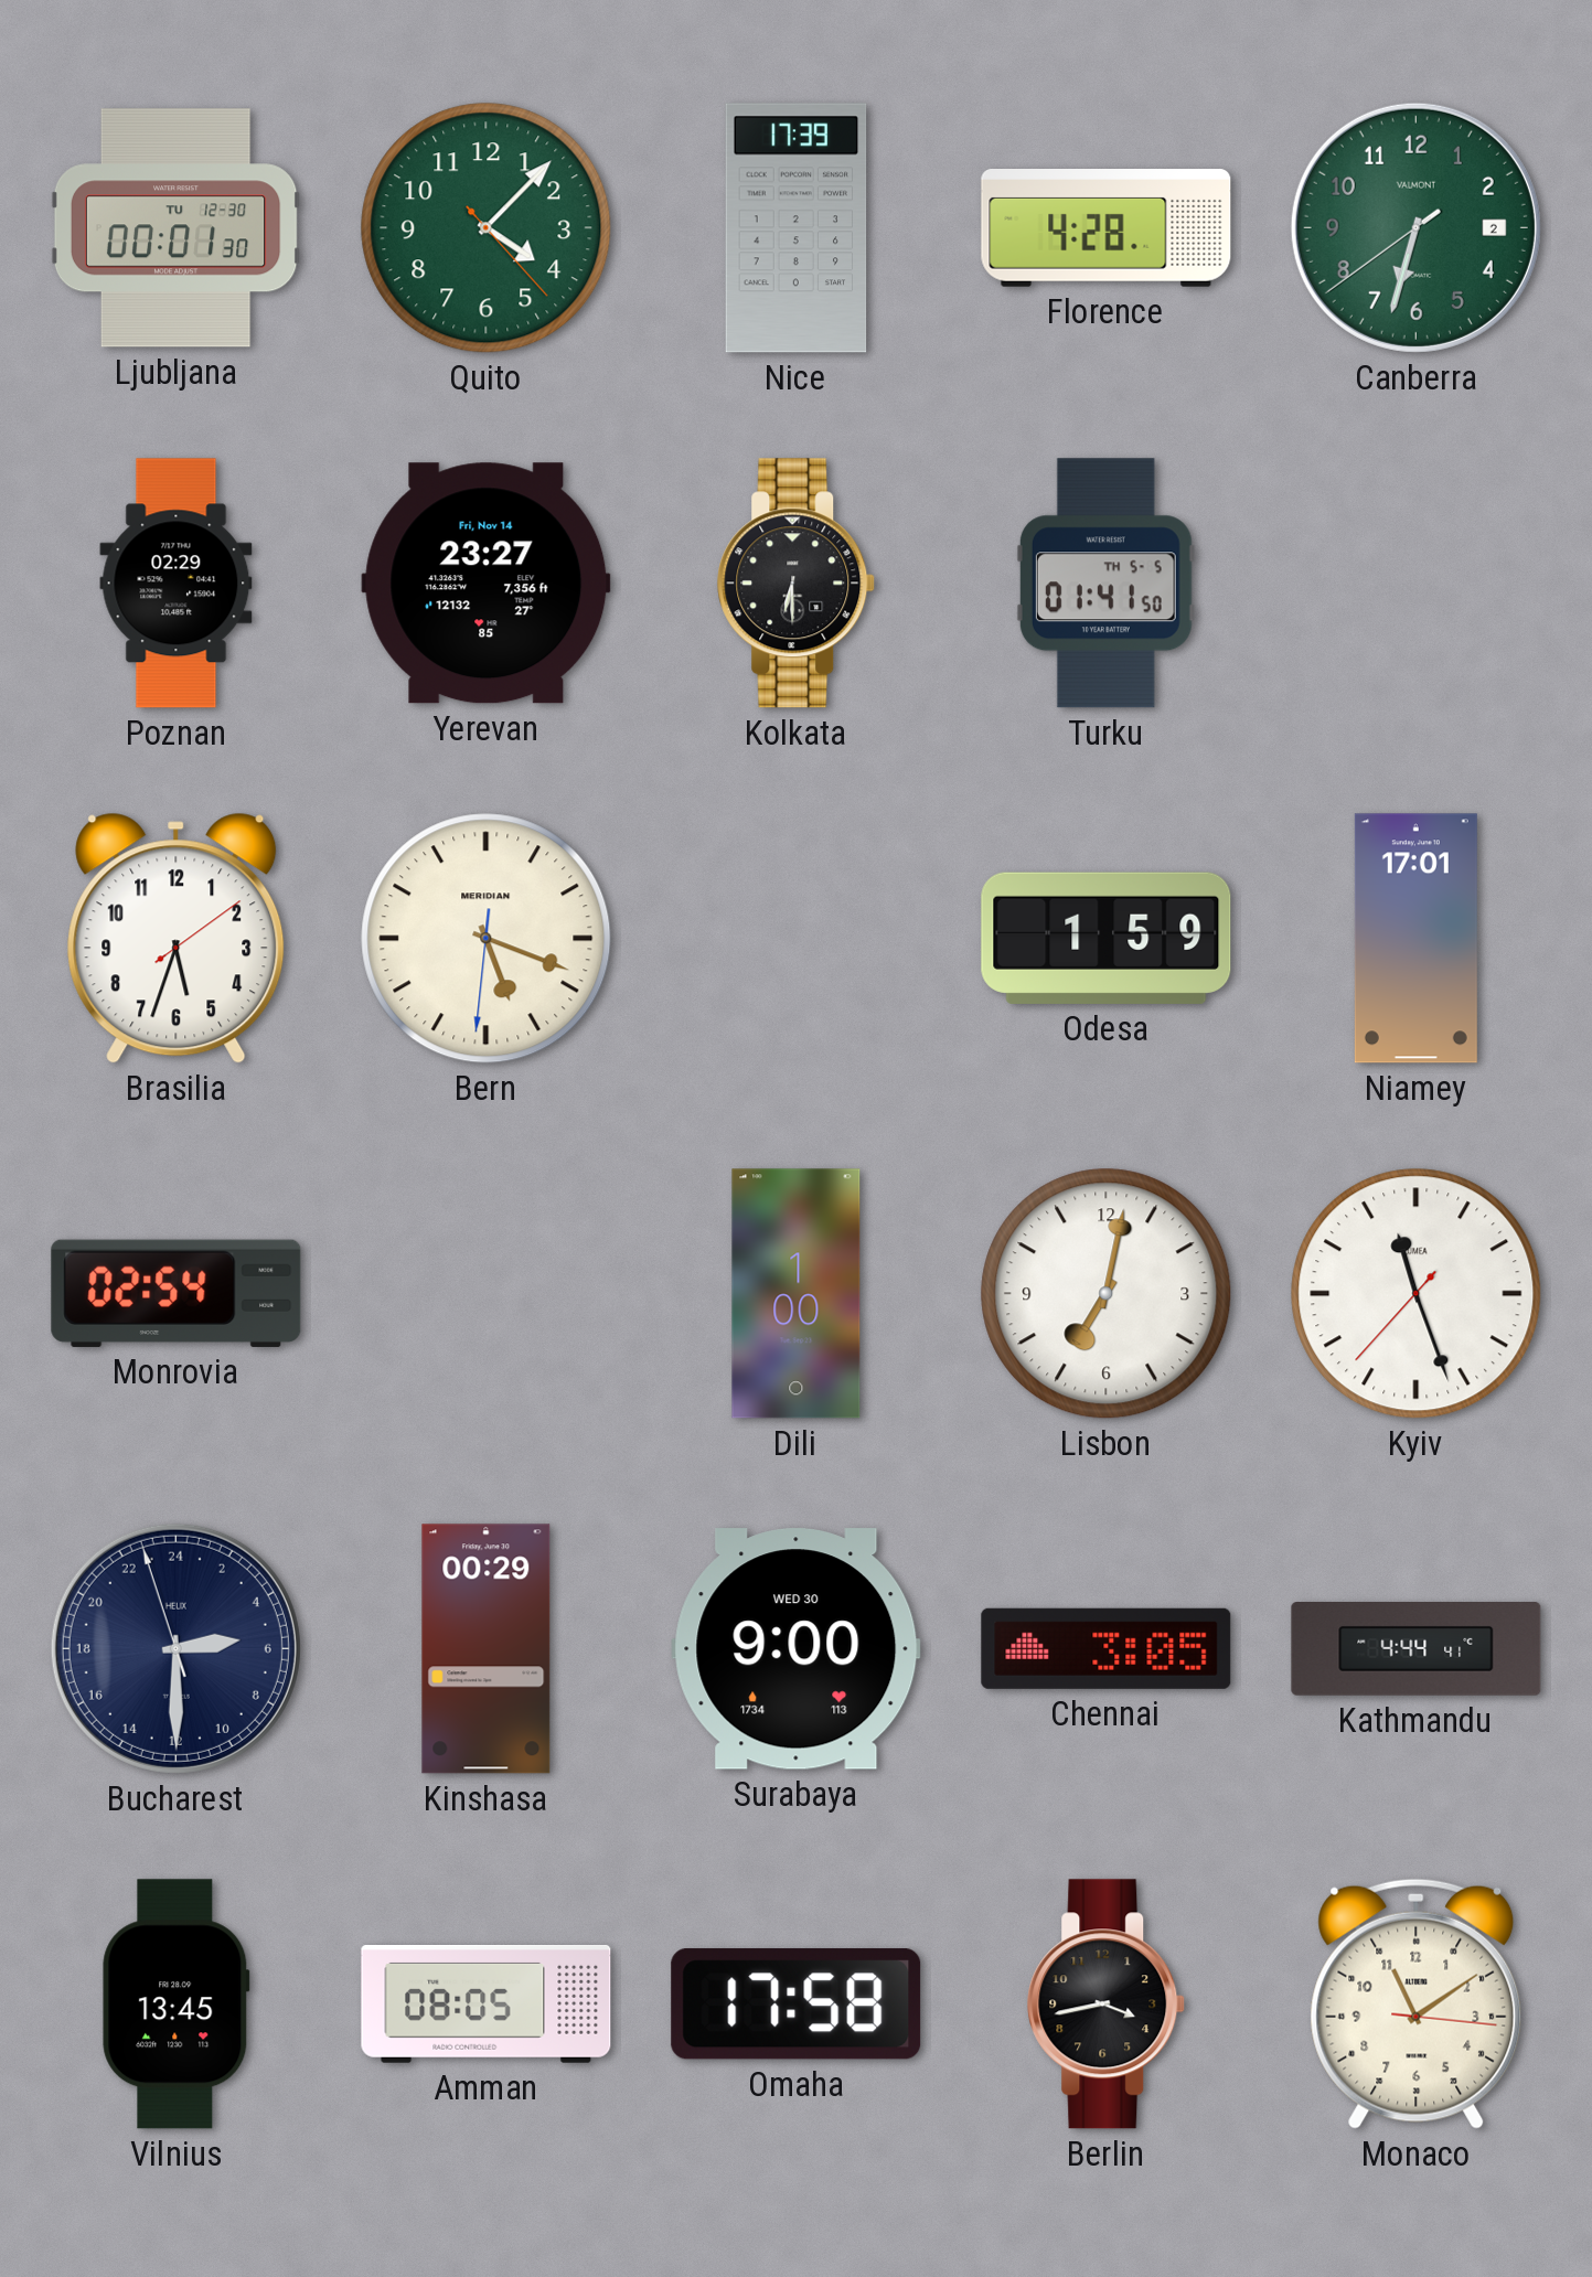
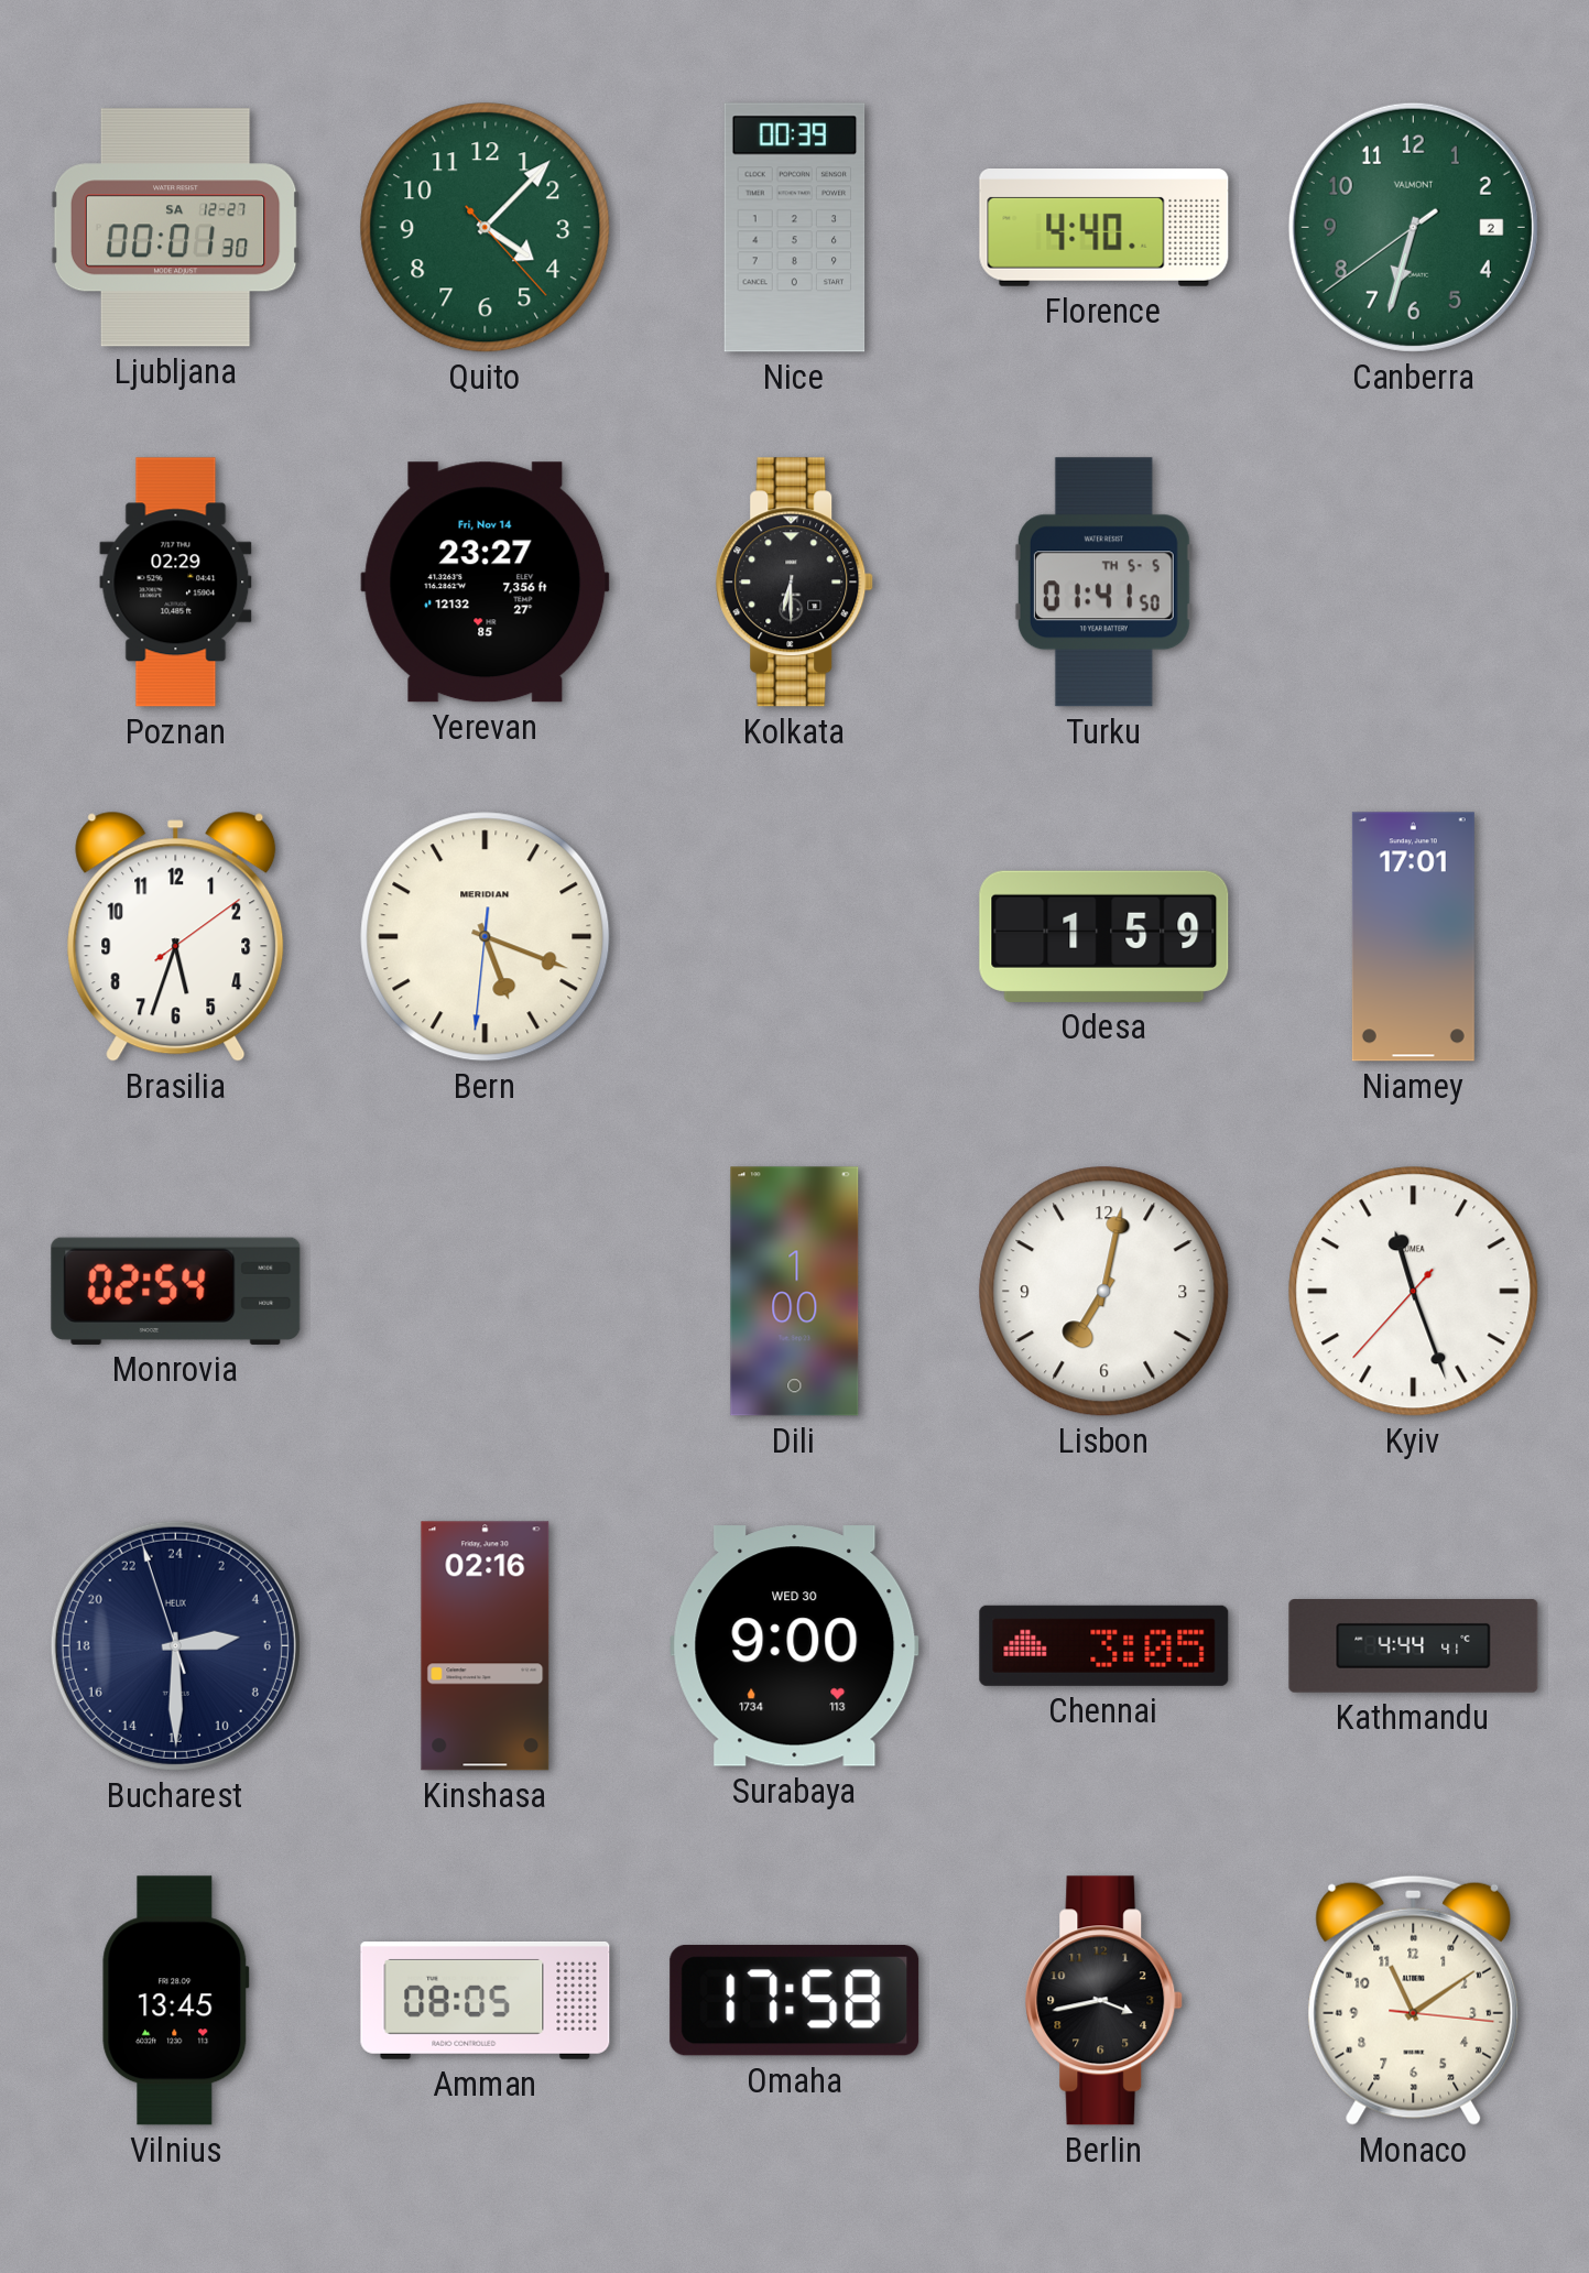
Ljubljana date: TU 12-30 -> SA 12-27 (175, 228)
Nice: 17:39 -> 00:39 (795, 228)
Florence: 4:28 -> 4:40 (1104, 228)
Kinshasa: 00:29 -> 02:16 (486, 1646)
